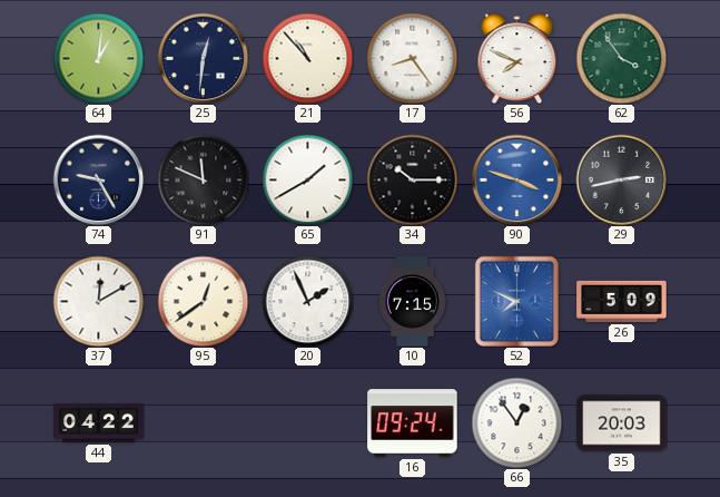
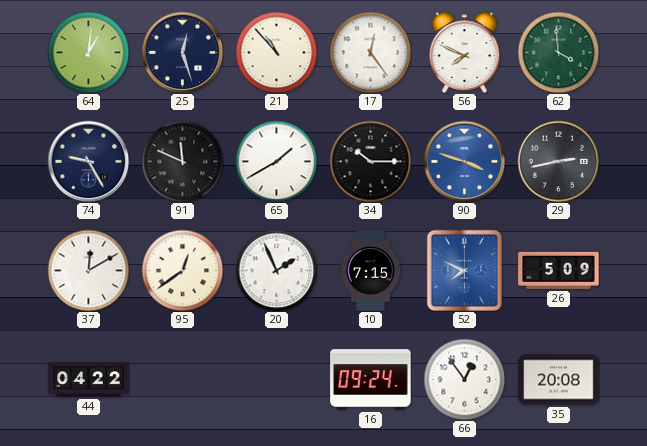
25: 12:31 -> 12:27 (182, 52)
17: 8:24 -> 12:24 (370, 52)
62: 3:54 -> 3:59 (558, 52)
35: 20:03 -> 20:08 (559, 380)
